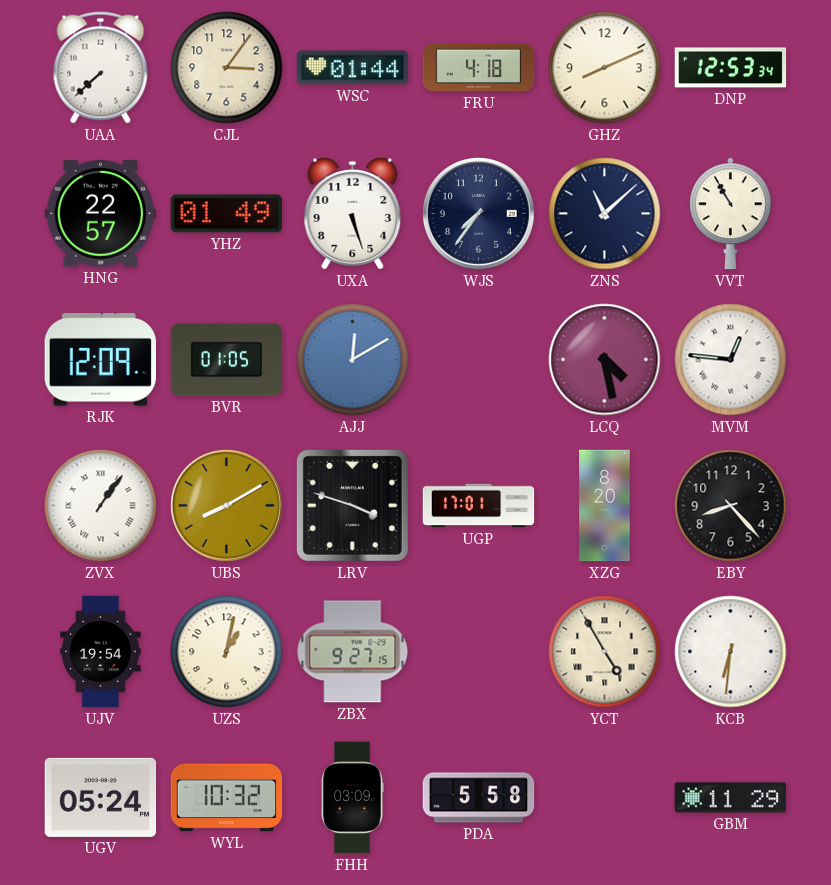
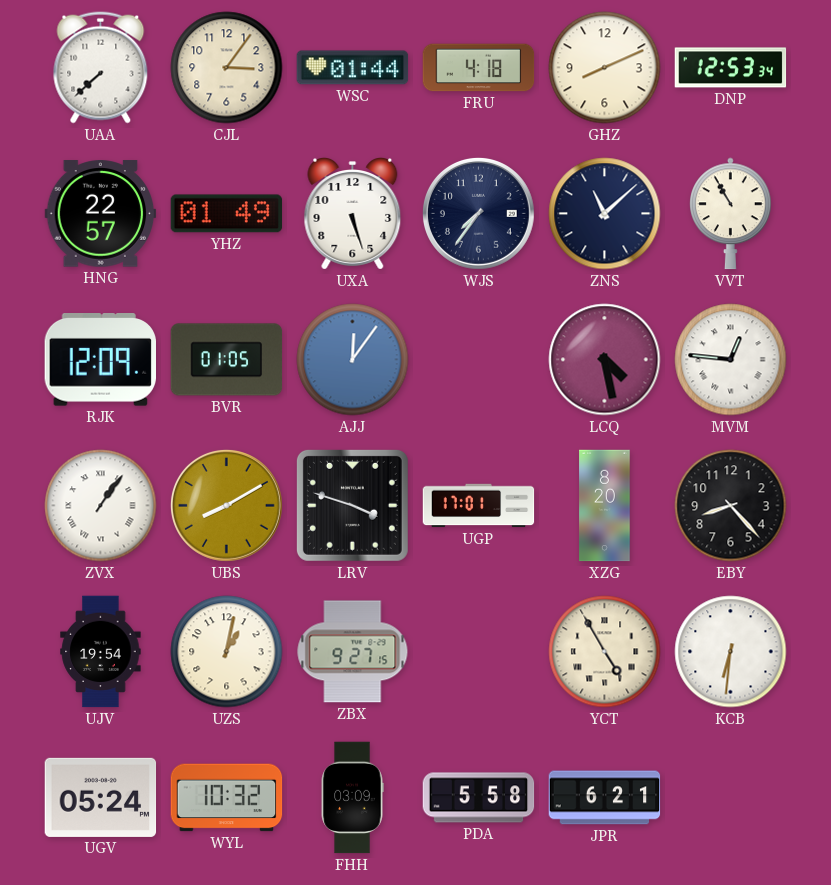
AJJ: 12:10 -> 12:06 (353, 360)
JPR: none -> 6:21 (605, 798)
GBM: 11:29 -> none (731, 798)
